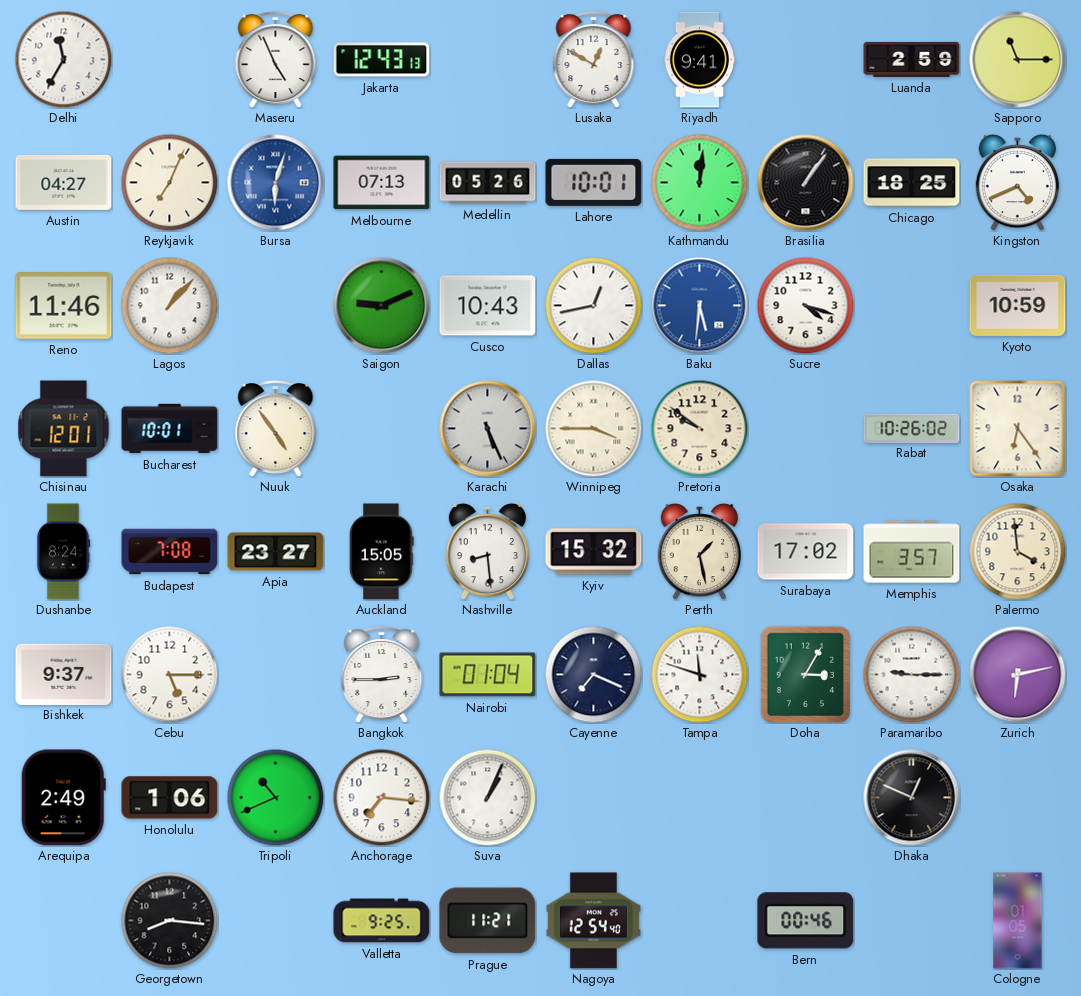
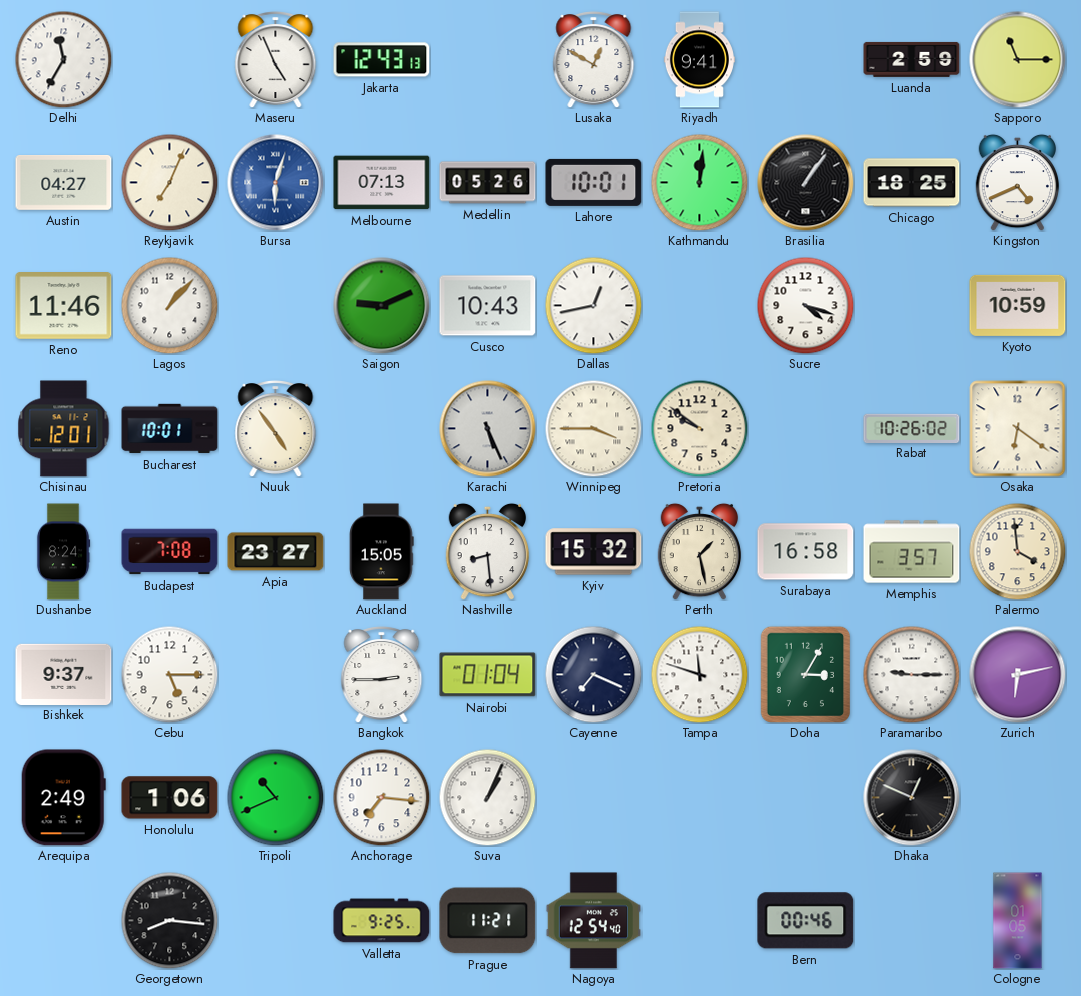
Baku: 5:31 -> none (700, 306)
Osaka: 6:24 -> 6:21 (1018, 429)
Surabaya: 17:02 -> 16:58 (806, 552)
